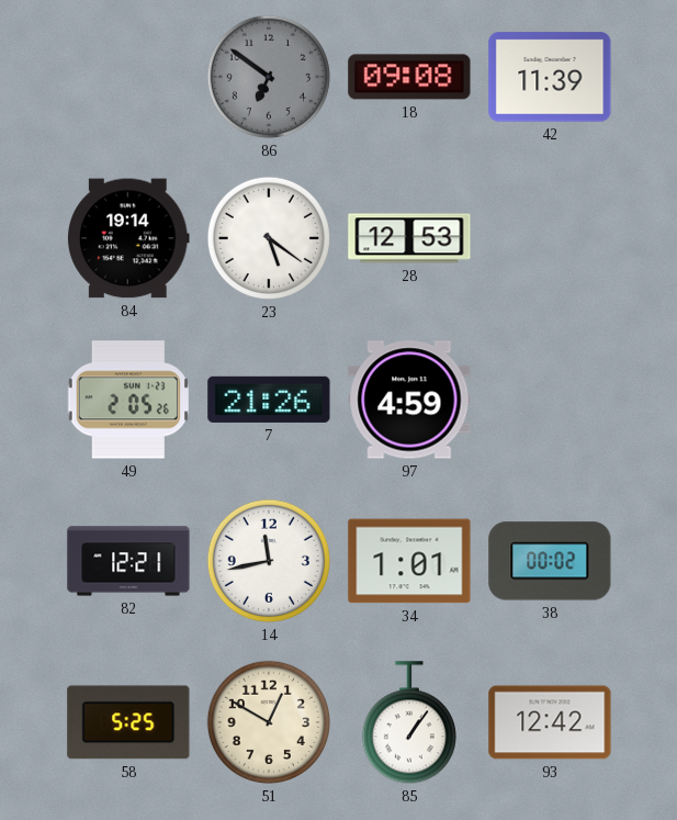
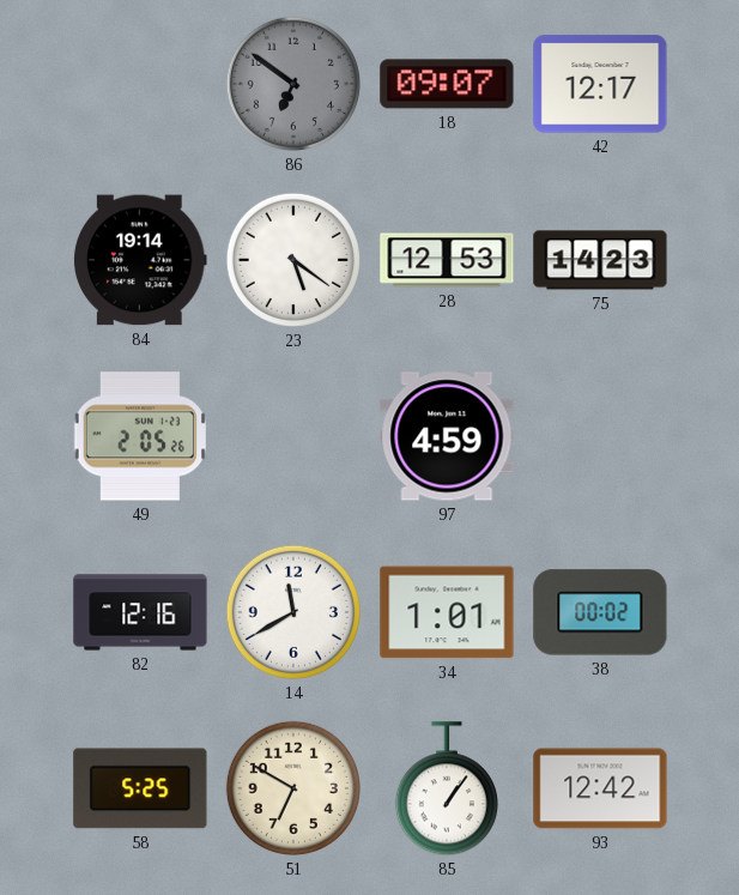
18: 09:08 -> 09:07 (447, 84)
42: 11:39 -> 12:17 (600, 84)
75: none -> 14:23 (600, 260)
7: 21:26 -> none (269, 400)
82: 12:21 -> 12:16 (140, 612)
14: 11:43 -> 11:40 (293, 612)
51: 12:50 -> 6:50 (293, 788)
